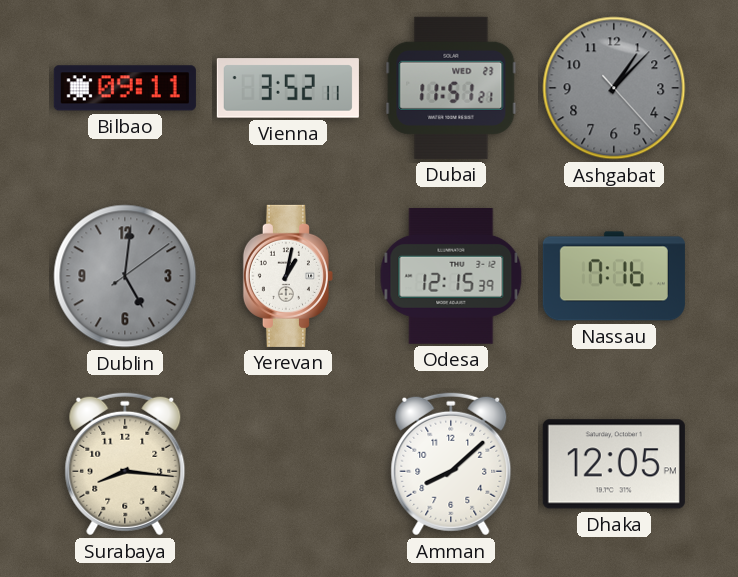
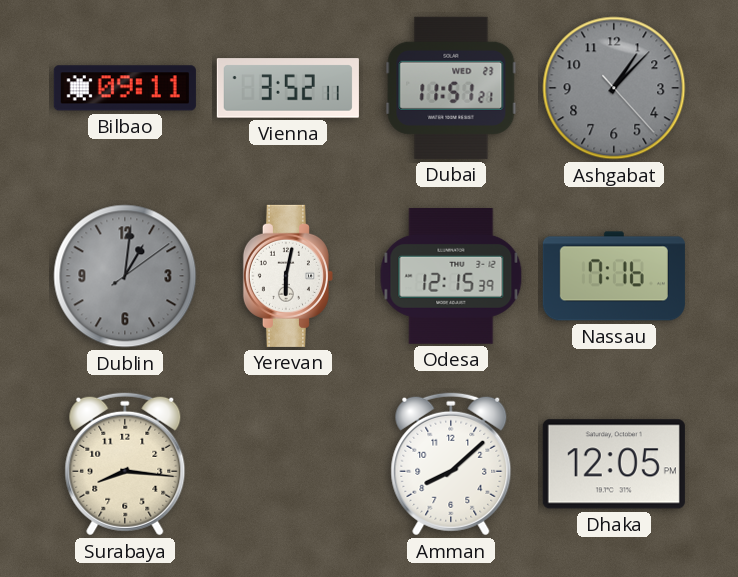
Dublin: 5:01 -> 1:01 (125, 276)
Yerevan: 1:02 -> 6:02 (288, 276)
